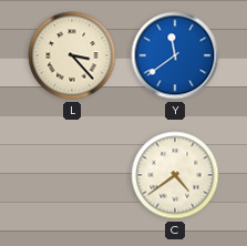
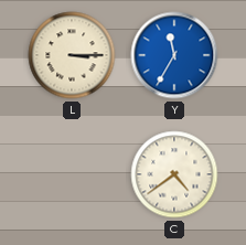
L: 3:23 -> 3:15 (72, 55)
Y: 11:39 -> 11:35 (174, 55)
